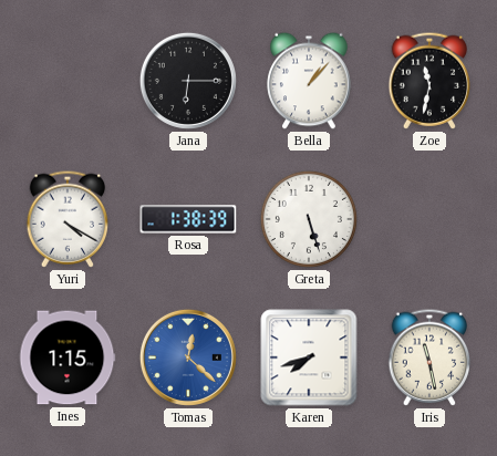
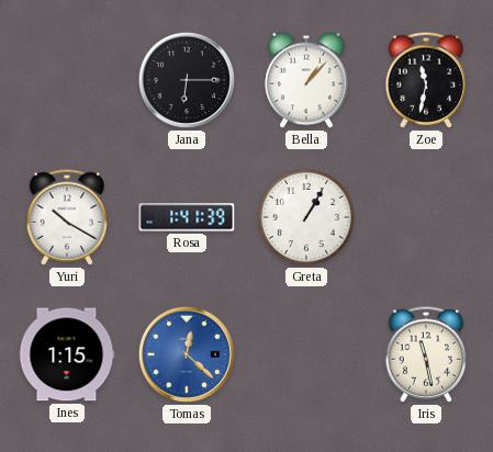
Yuri: 4:20 -> 10:20 (67, 217)
Rosa: 1:38 -> 1:41 (187, 217)
Greta: 5:27 -> 1:05 (306, 217)
Karen: 7:42 -> none (309, 357)
